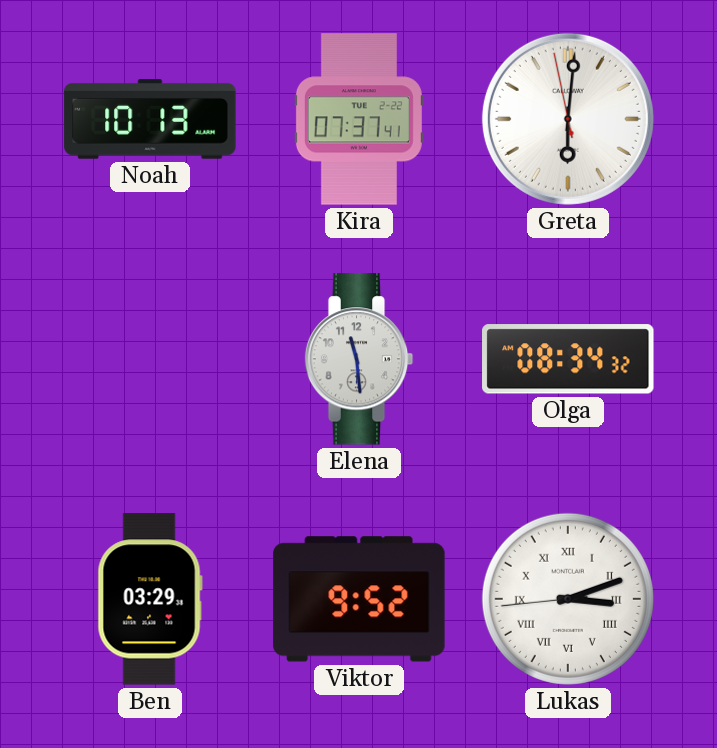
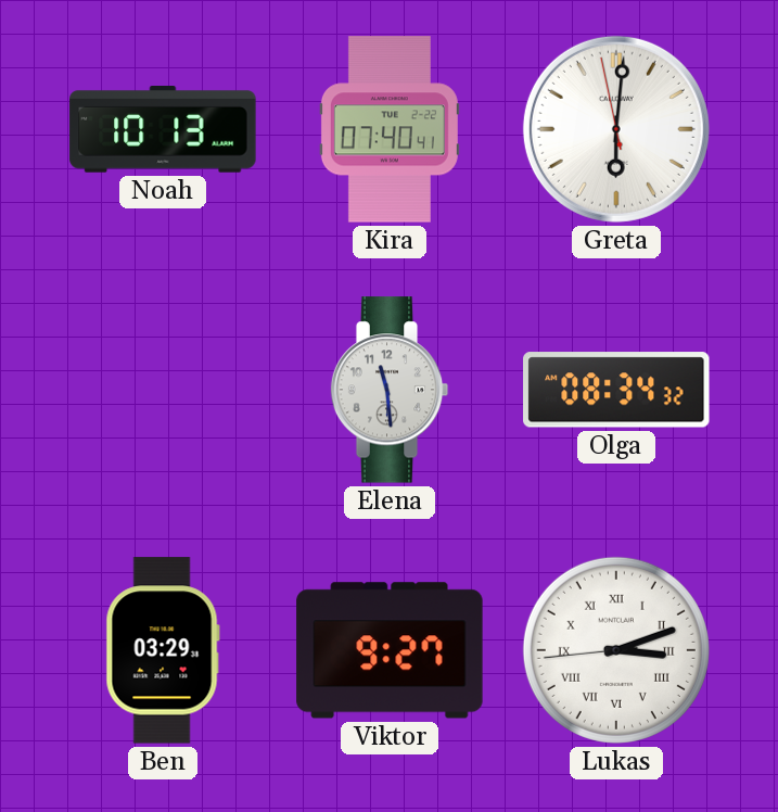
Kira: 07:37 -> 07:40 (390, 129)
Viktor: 9:52 -> 9:27 (390, 650)
